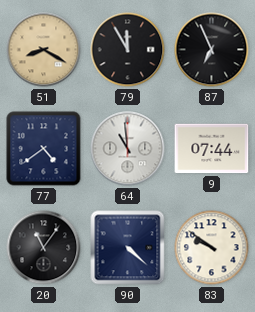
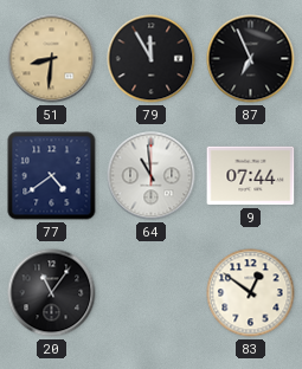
51: 8:20 -> 8:31 (52, 59)
90: 4:22 -> none (128, 248)
83: 9:51 -> 12:51 (251, 293)
